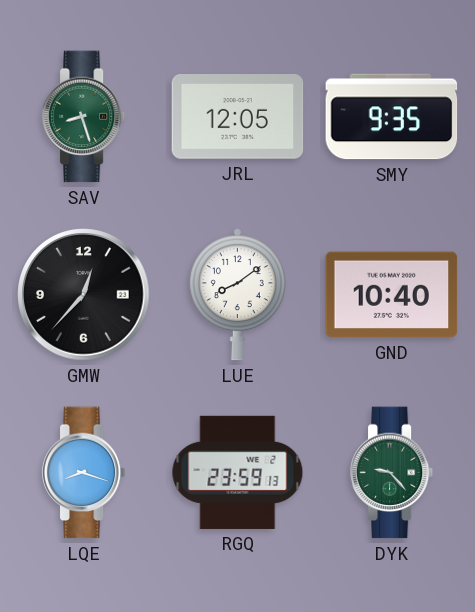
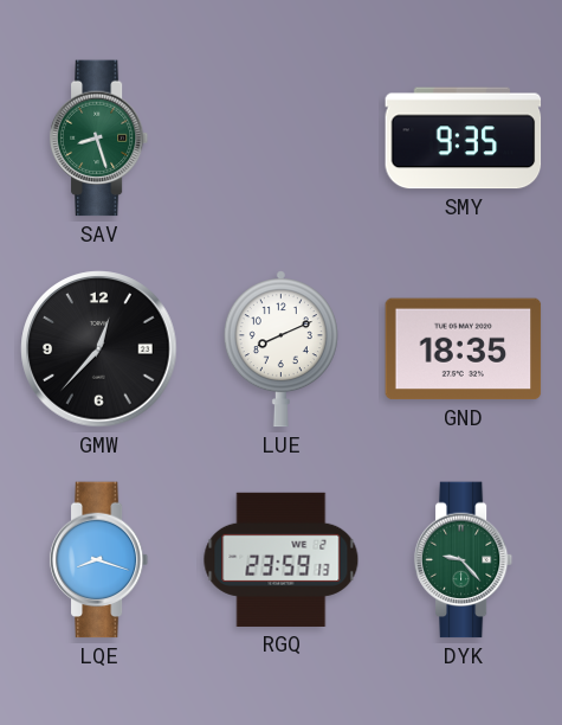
JRL: 12:05 -> none (238, 117)
LUE: 8:09 -> 8:11 (280, 349)
GND: 10:40 -> 18:35 (464, 349)
